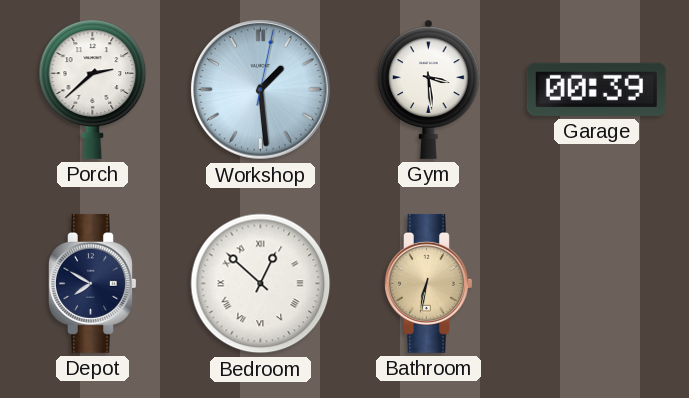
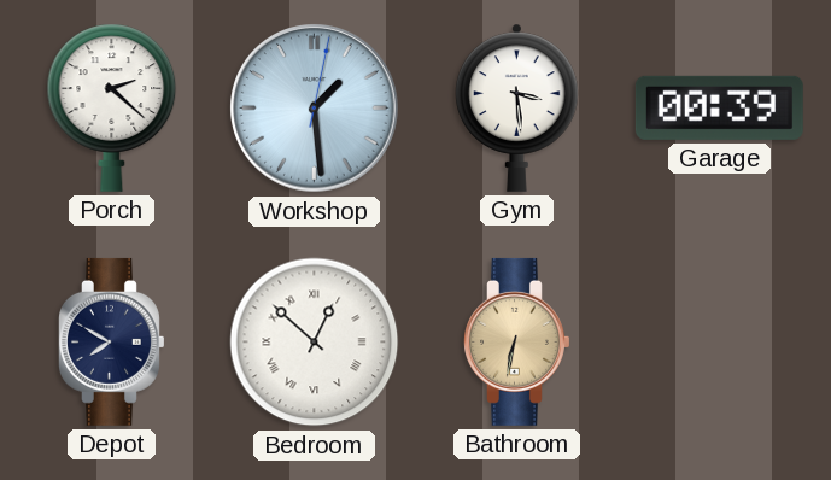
Porch: 2:38 -> 2:22 (112, 107)
